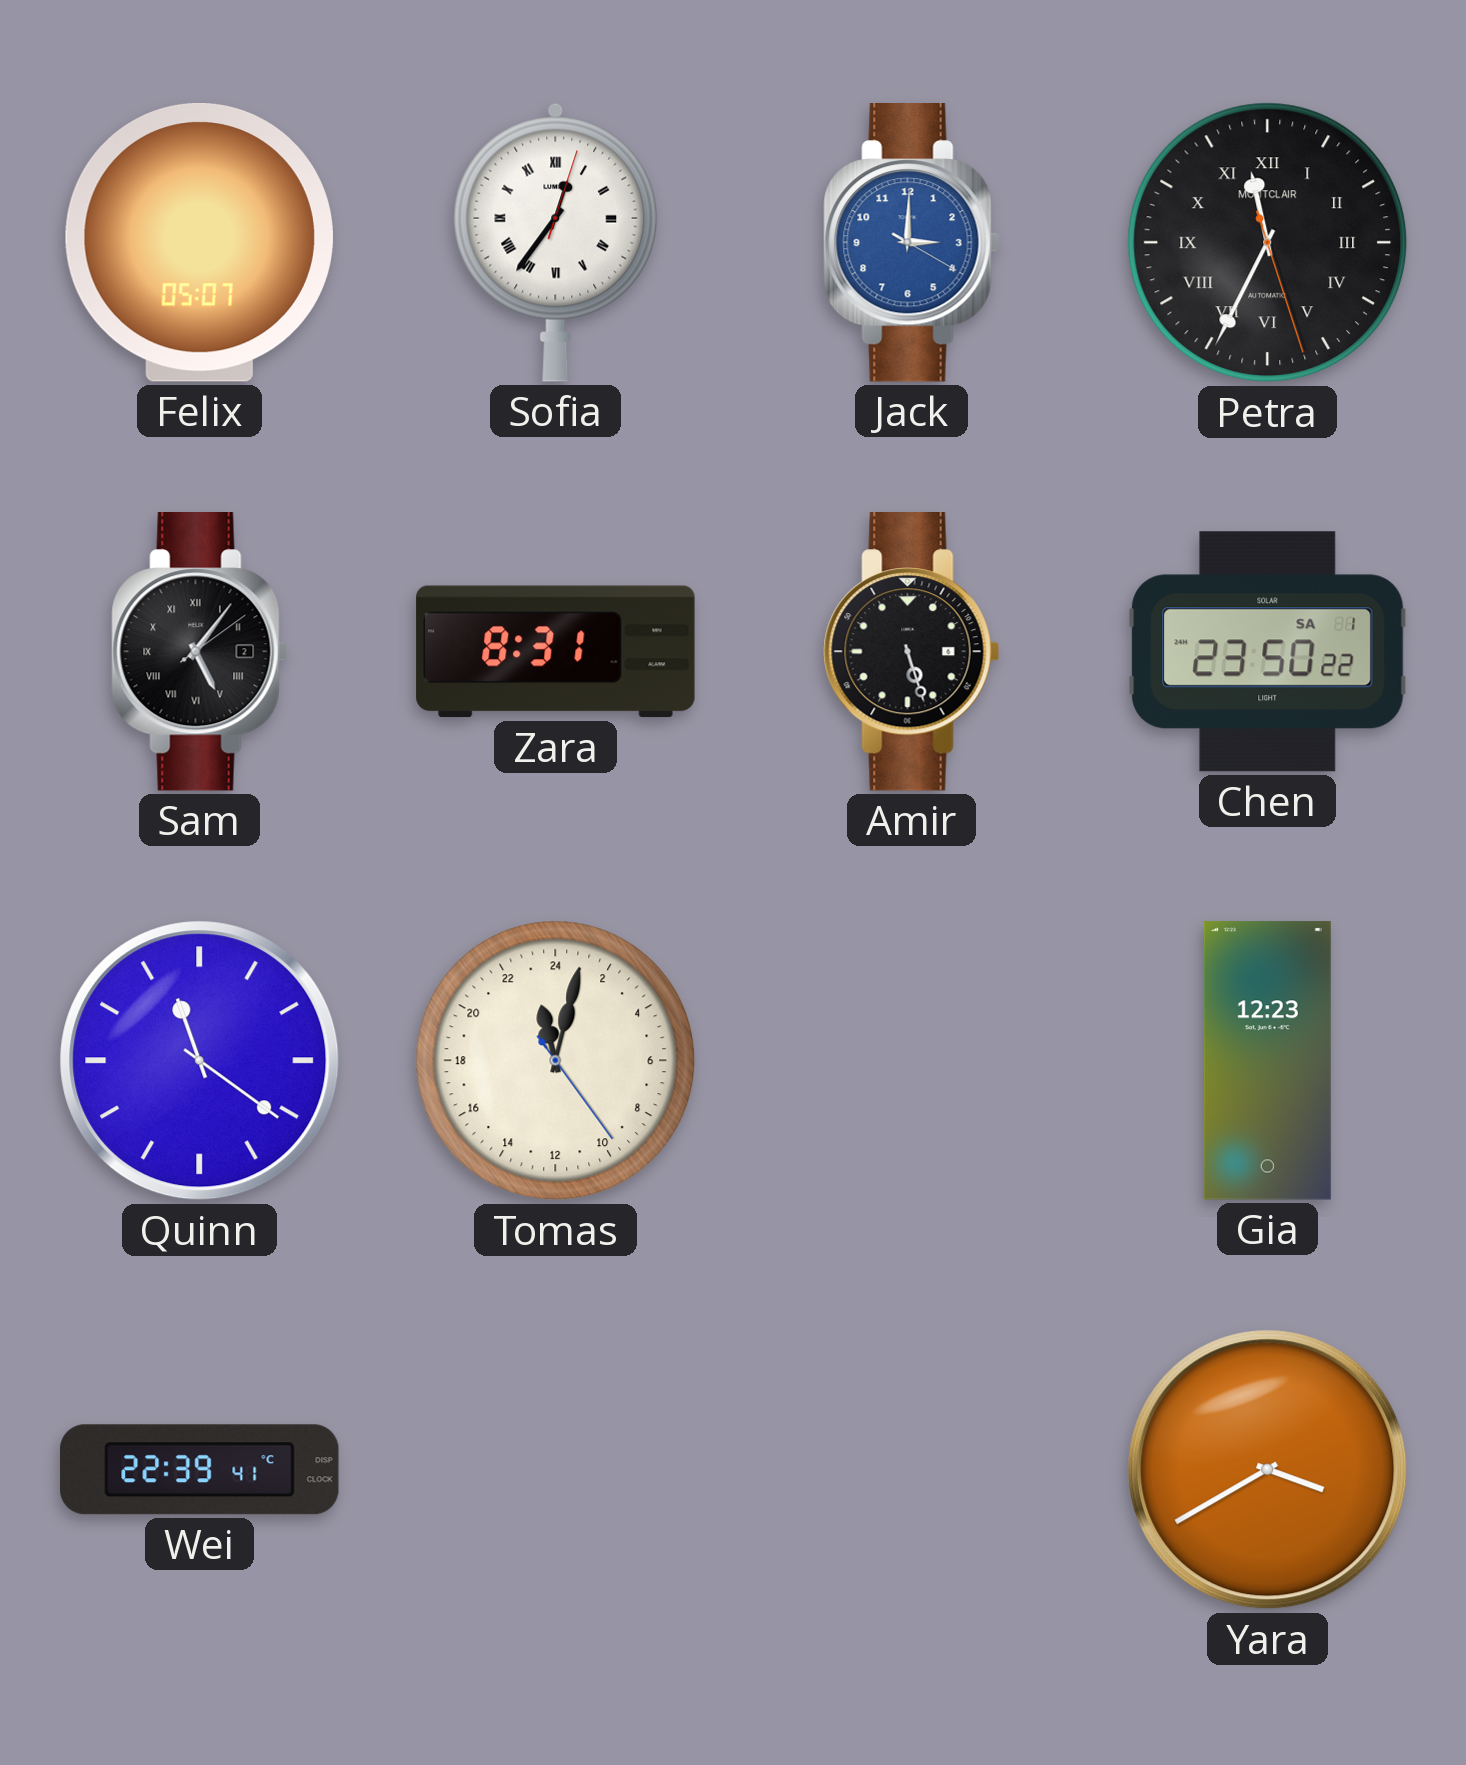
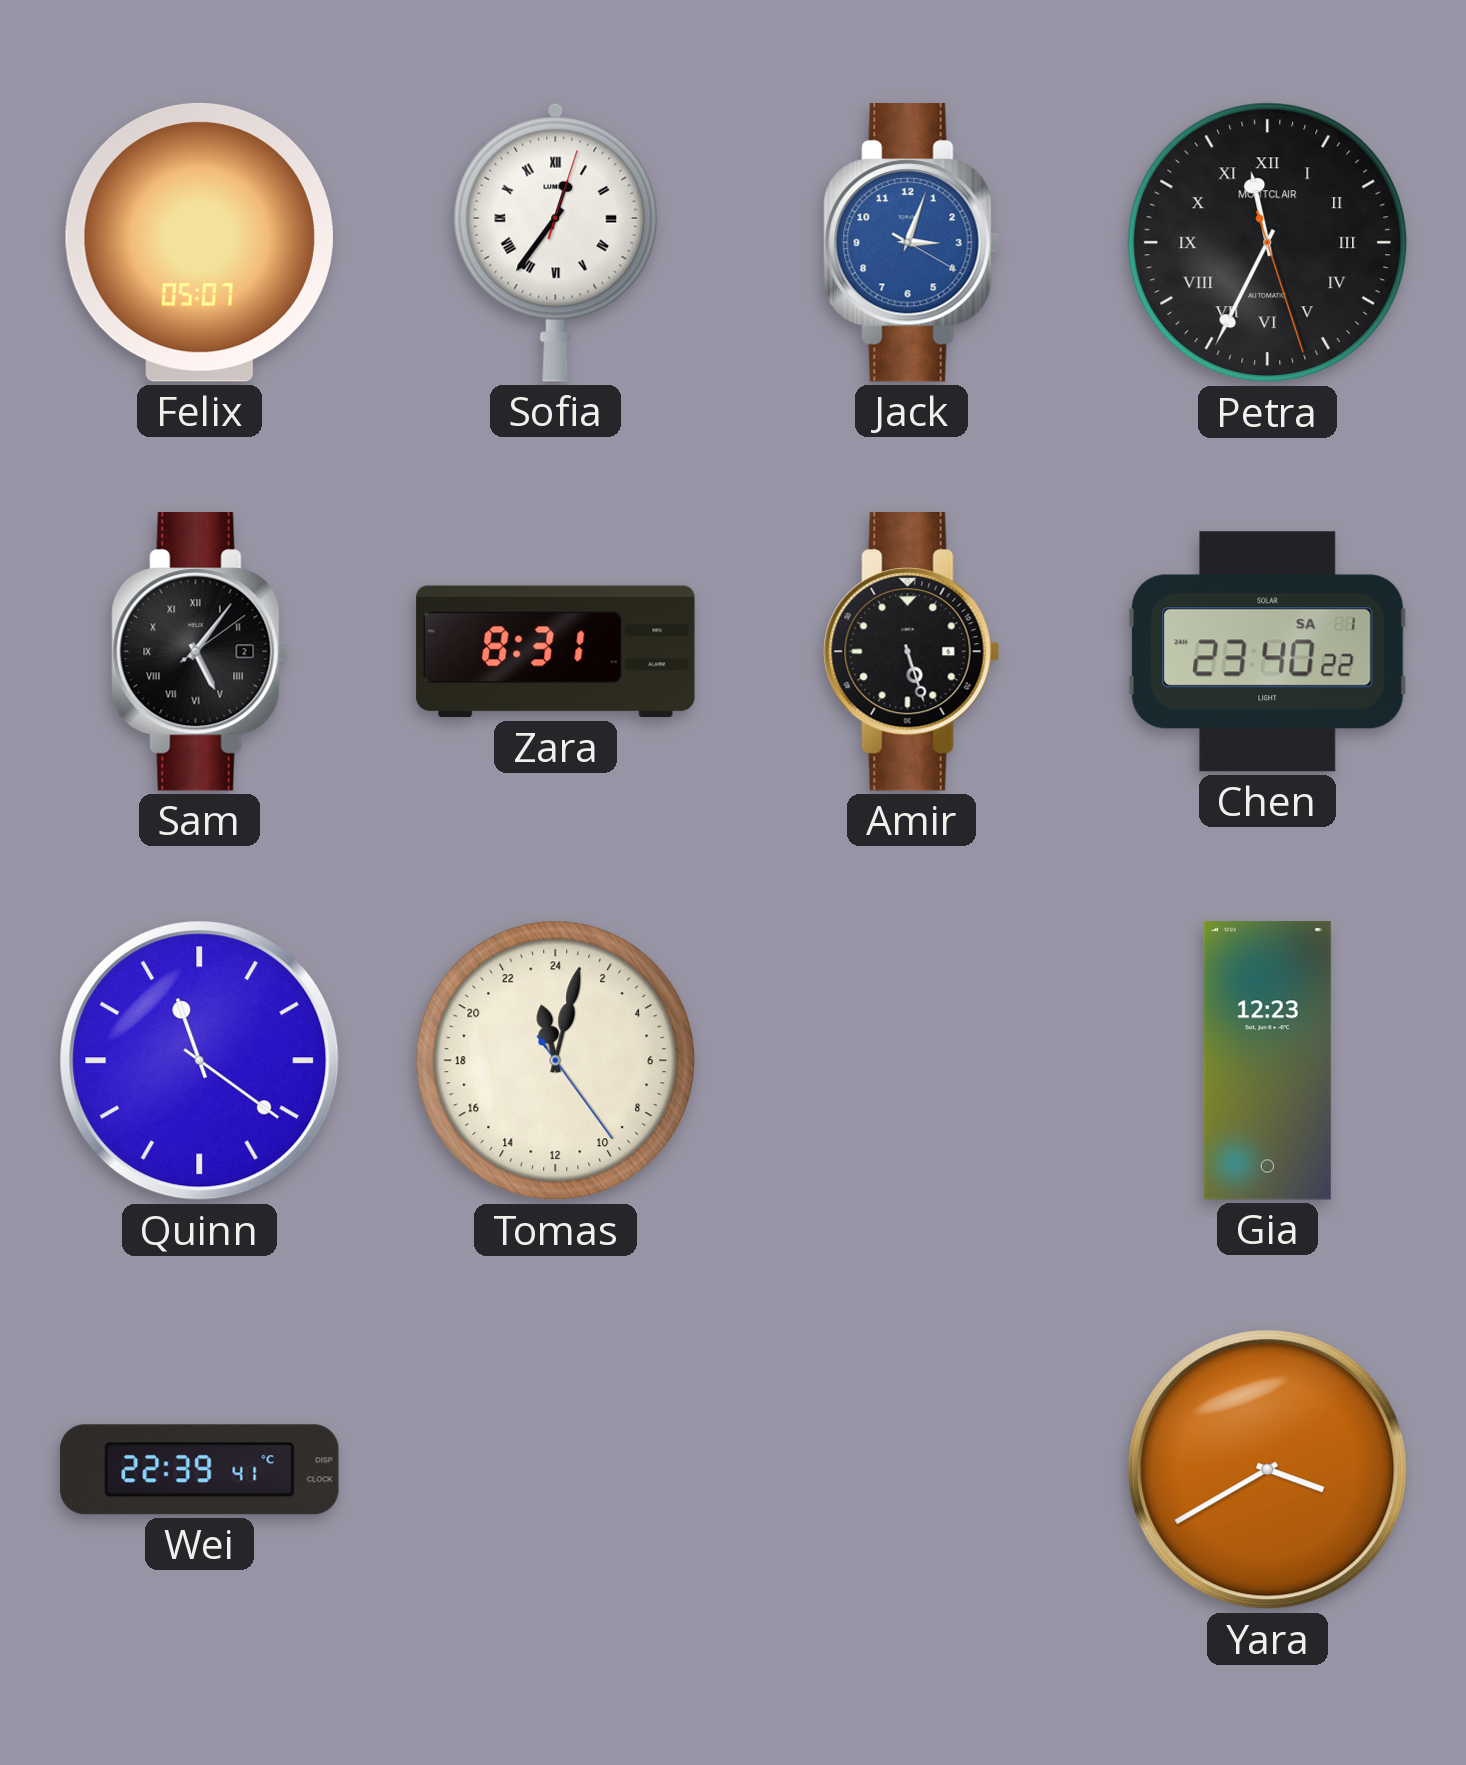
Jack: 3:00 -> 3:03 (912, 243)
Chen: 23:50 -> 23:40 (1268, 652)
